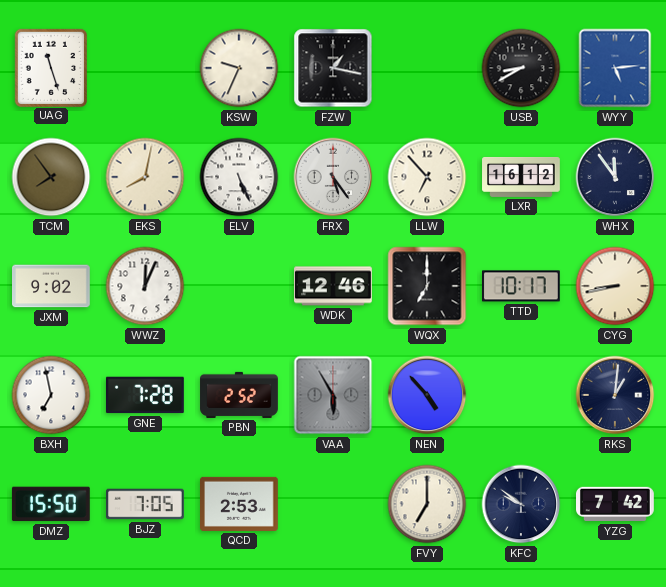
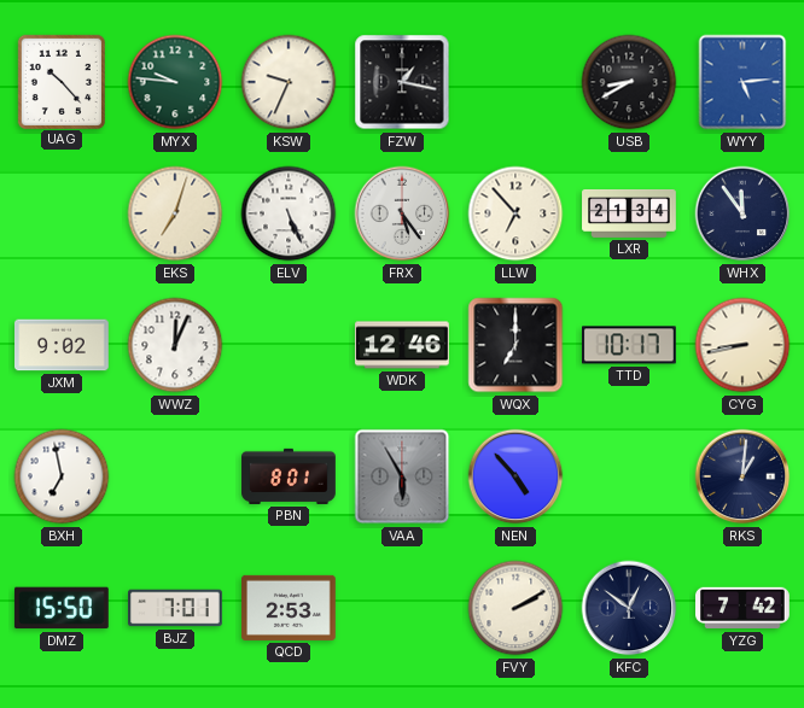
UAG: 11:27 -> 10:23 (60, 81)
MYX: none -> 9:46 (175, 82)
TCM: 7:54 -> none (51, 177)
EKS: 8:02 -> 7:03 (175, 213)
LXR: 16:12 -> 21:34 (629, 213)
GNE: 7:28 -> none (145, 395)
PBN: 2:52 -> 8:01 (289, 476)
BJZ: 7:05 -> 7:01 (176, 608)
FVY: 7:00 -> 2:10 (515, 608)
KFC: 9:51 -> 12:51 (629, 608)
